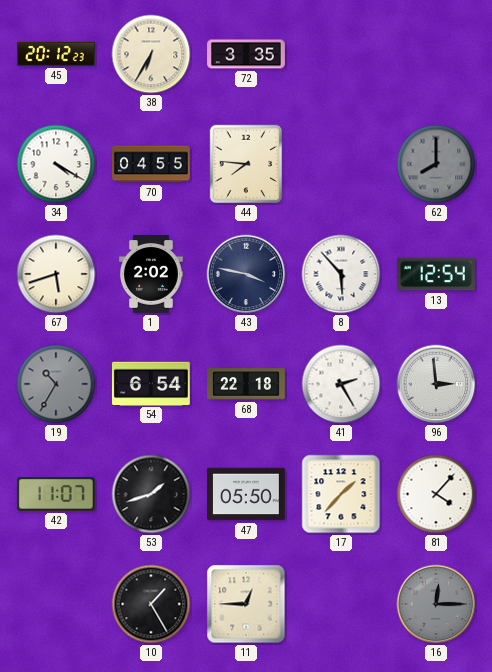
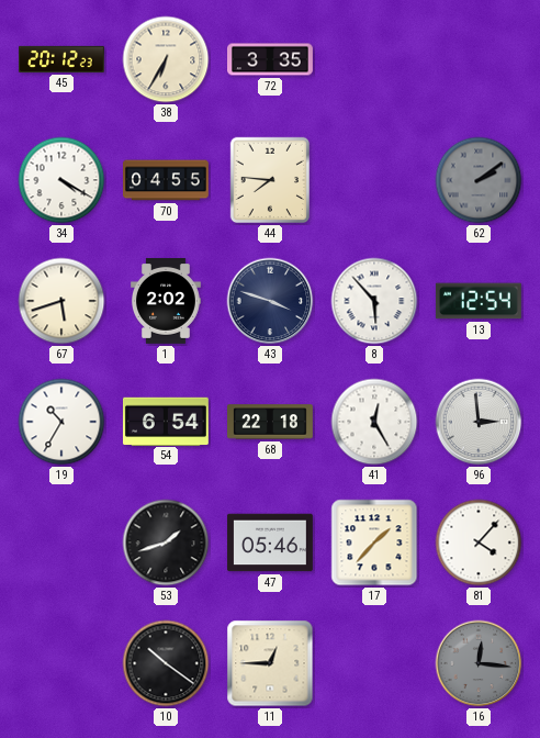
62: 8:00 -> 2:09 (479, 180)
43: 3:47 -> 3:48 (270, 301)
19 dial: grey -> white (61, 422)
41: 2:25 -> 12:25 (374, 422)
42: 11:07 -> none (56, 495)
47: 05:50 -> 05:46 (271, 543)
10: 1:25 -> 10:21 (166, 663)
16: 12:15 -> 12:16 (479, 663)
